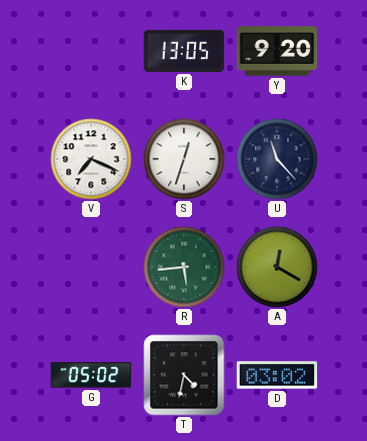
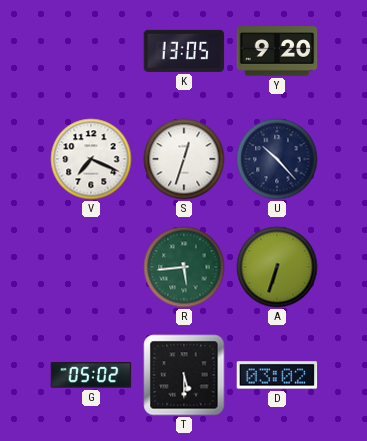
U: 11:23 -> 10:23 (277, 159)
A: 12:20 -> 6:33 (277, 267)
T: 4:32 -> 5:30 (184, 375)
